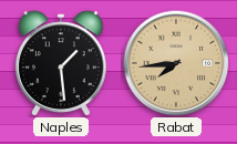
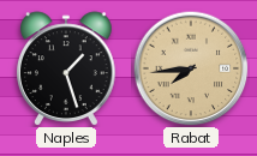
Naples: 1:29 -> 1:27 (67, 68)
